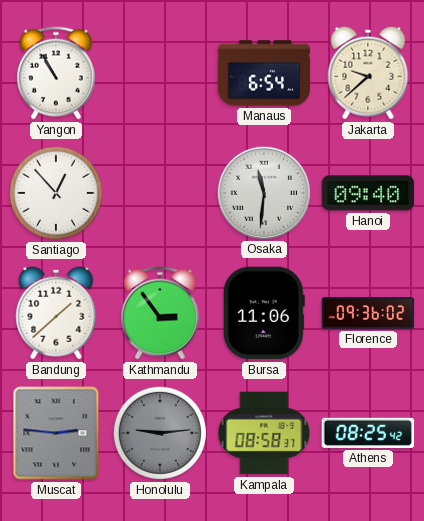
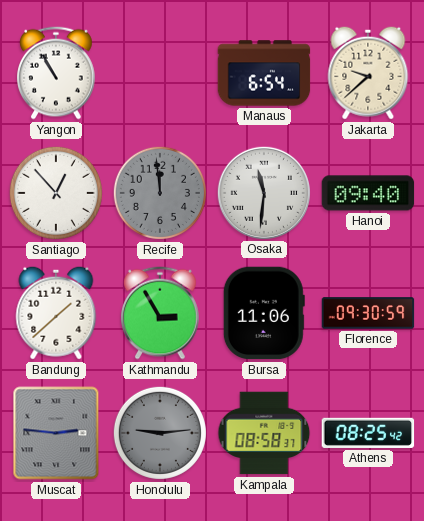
Recife: none -> 11:59 (160, 193)
Kathmandu: 2:54 -> 2:55 (161, 313)
Florence: 09:36 -> 09:30 (368, 313)
